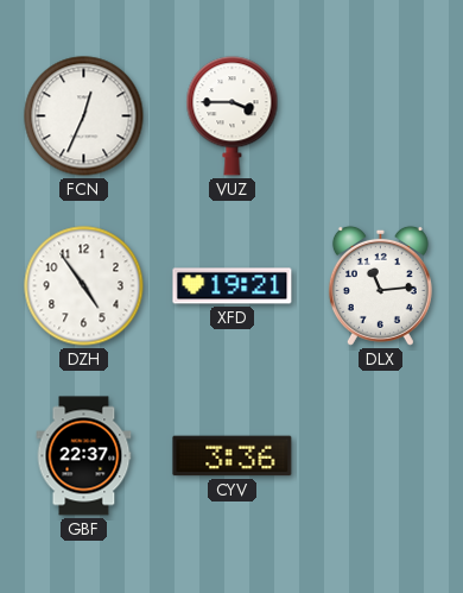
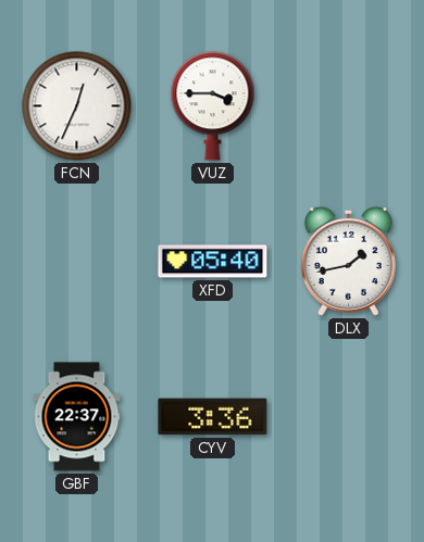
DZH: 4:54 -> none (84, 286)
XFD: 19:21 -> 05:40 (213, 262)
DLX: 11:14 -> 1:43 (348, 261)
